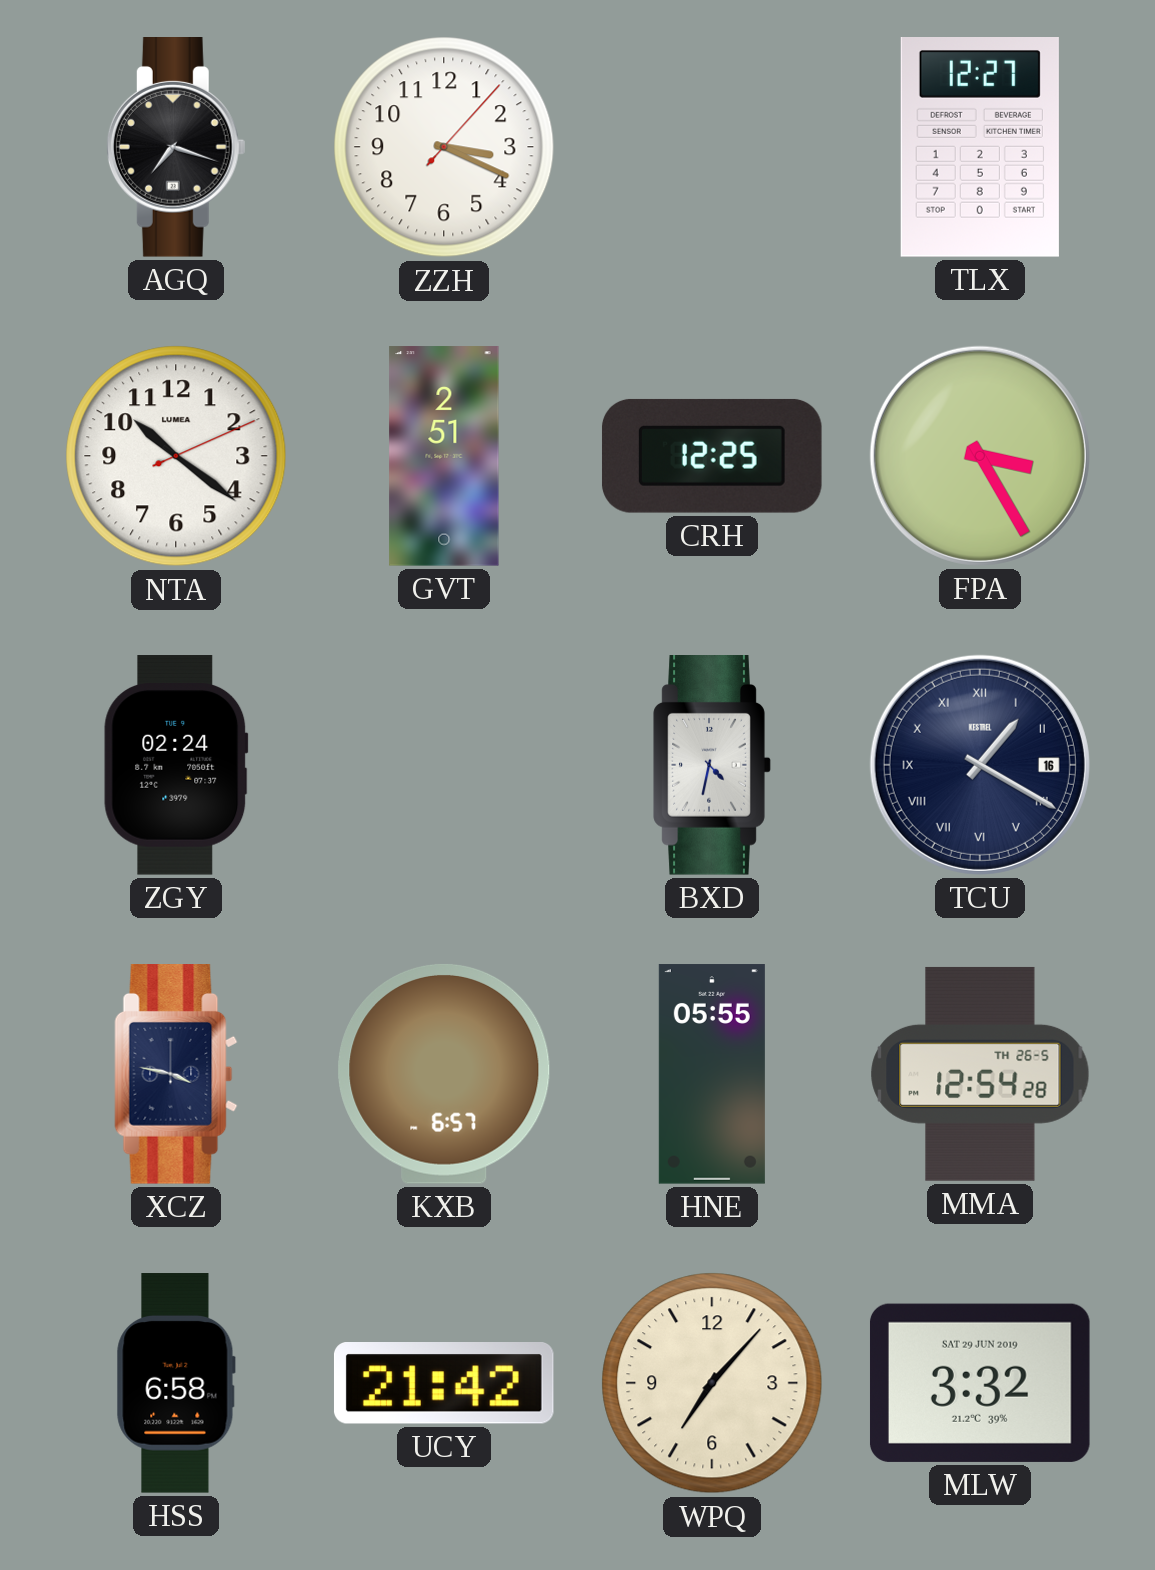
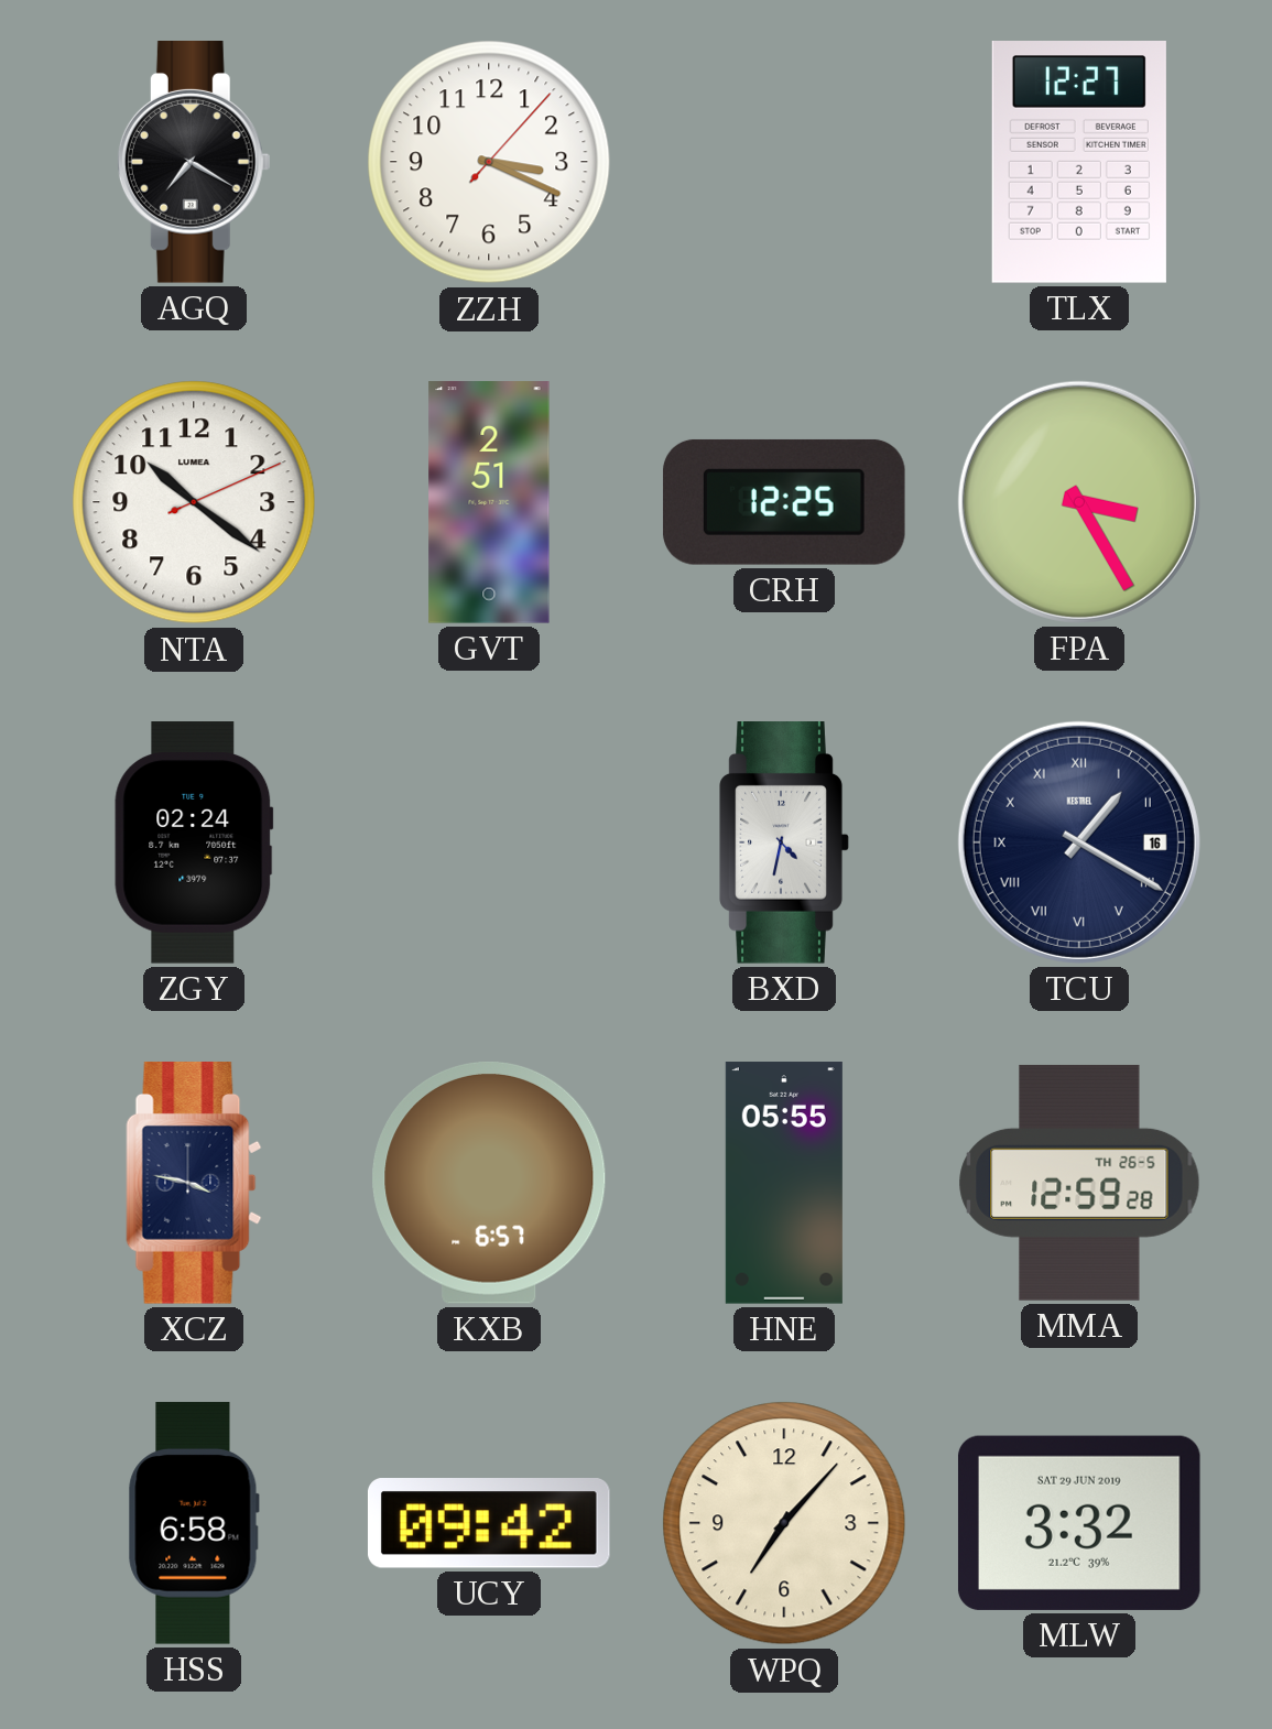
AGQ: 7:18 -> 7:20 (194, 163)
MMA: 12:54 -> 12:59 (1079, 1183)
UCY: 21:42 -> 09:42 (489, 1524)
